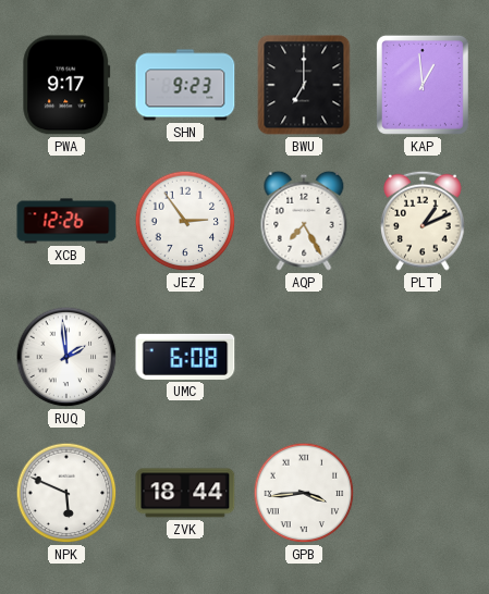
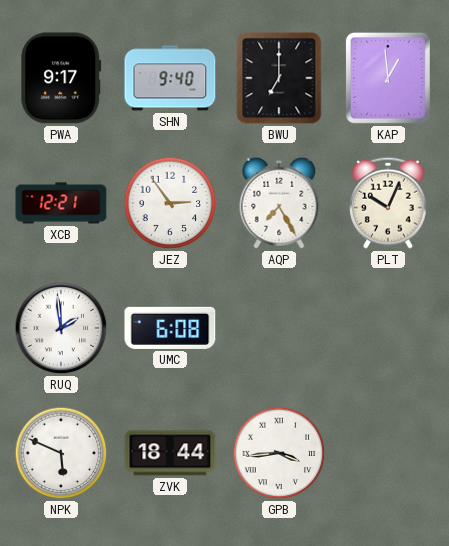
SHN: 9:23 -> 9:40 (170, 78)
XCB: 12:26 -> 12:21 (61, 203)
PLT: 1:11 -> 10:04 (388, 203)
